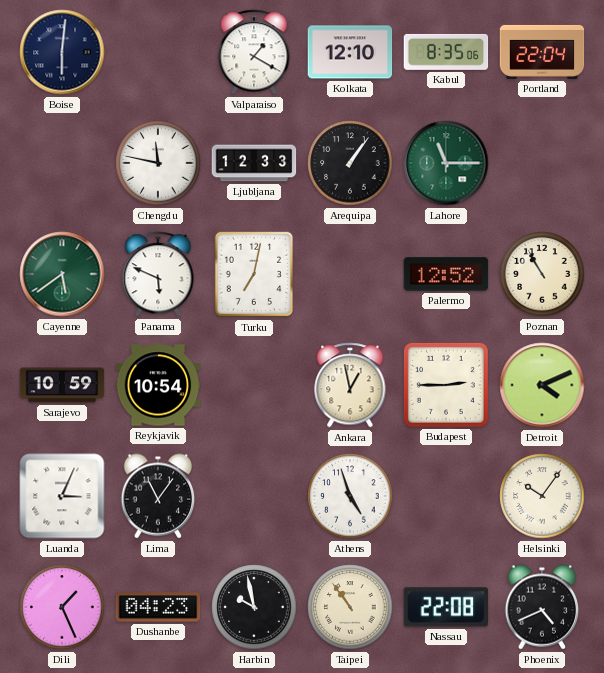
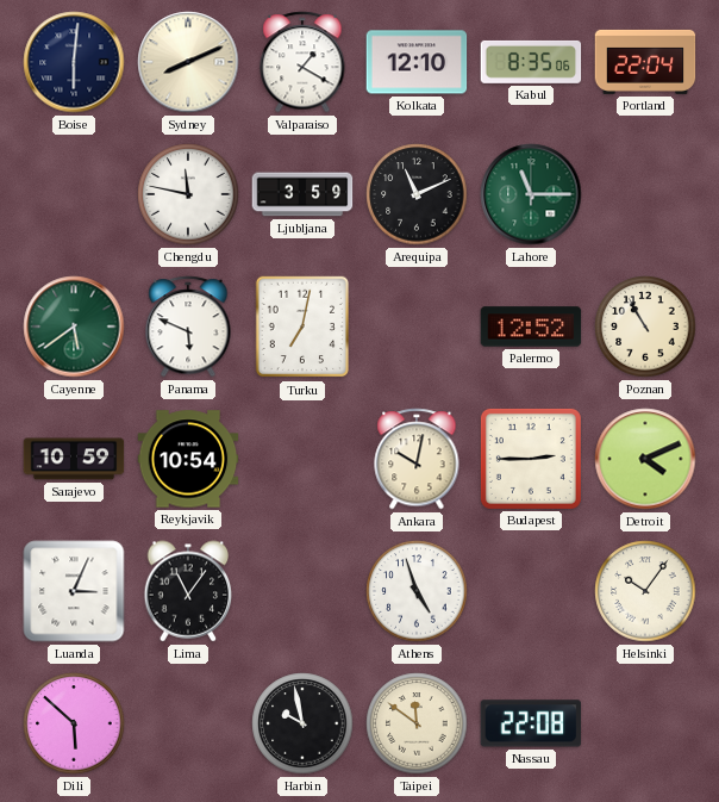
Sydney: none -> 8:11 (188, 62)
Ljubljana: 12:33 -> 3:59 (302, 194)
Arequipa: 1:06 -> 11:11 (417, 194)
Ankara: 12:58 -> 10:02 (417, 459)
Dili: 1:26 -> 5:52 (74, 723)
Dushanbe: 04:23 -> none (158, 607)
Taipei: 10:54 -> 11:51 (417, 723)
Phoenix: 4:41 -> none (542, 607)
